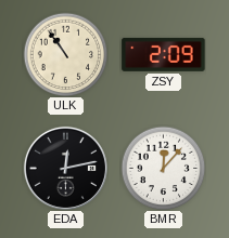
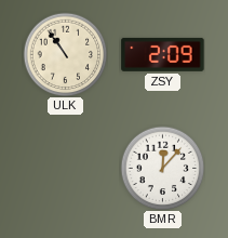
EDA: 12:13 -> none (65, 168)
